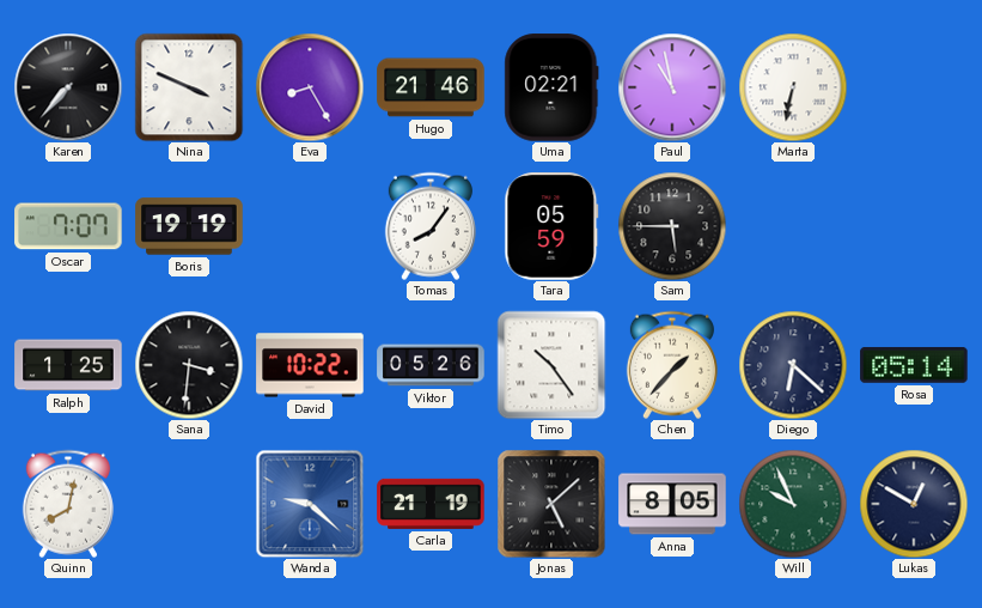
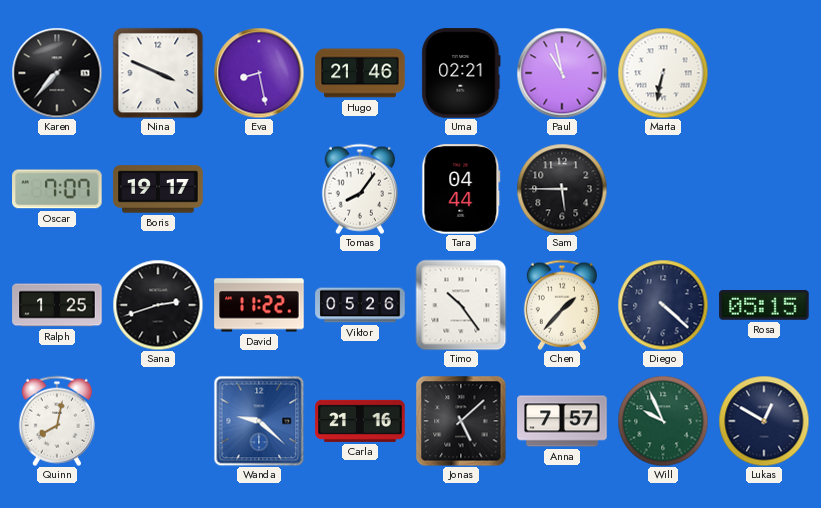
Eva: 8:25 -> 8:28 (259, 73)
Boris: 19:19 -> 19:17 (158, 189)
Tara: 05:59 -> 04:44 (461, 189)
Sana: 3:31 -> 2:42 (158, 305)
David: 10:22 -> 11:22 (259, 305)
Diego: 6:22 -> 4:22 (663, 305)
Rosa: 05:14 -> 05:15 (764, 305)
Carla: 21:19 -> 21:16 (360, 421)
Anna: 8:05 -> 7:57 (562, 421)
